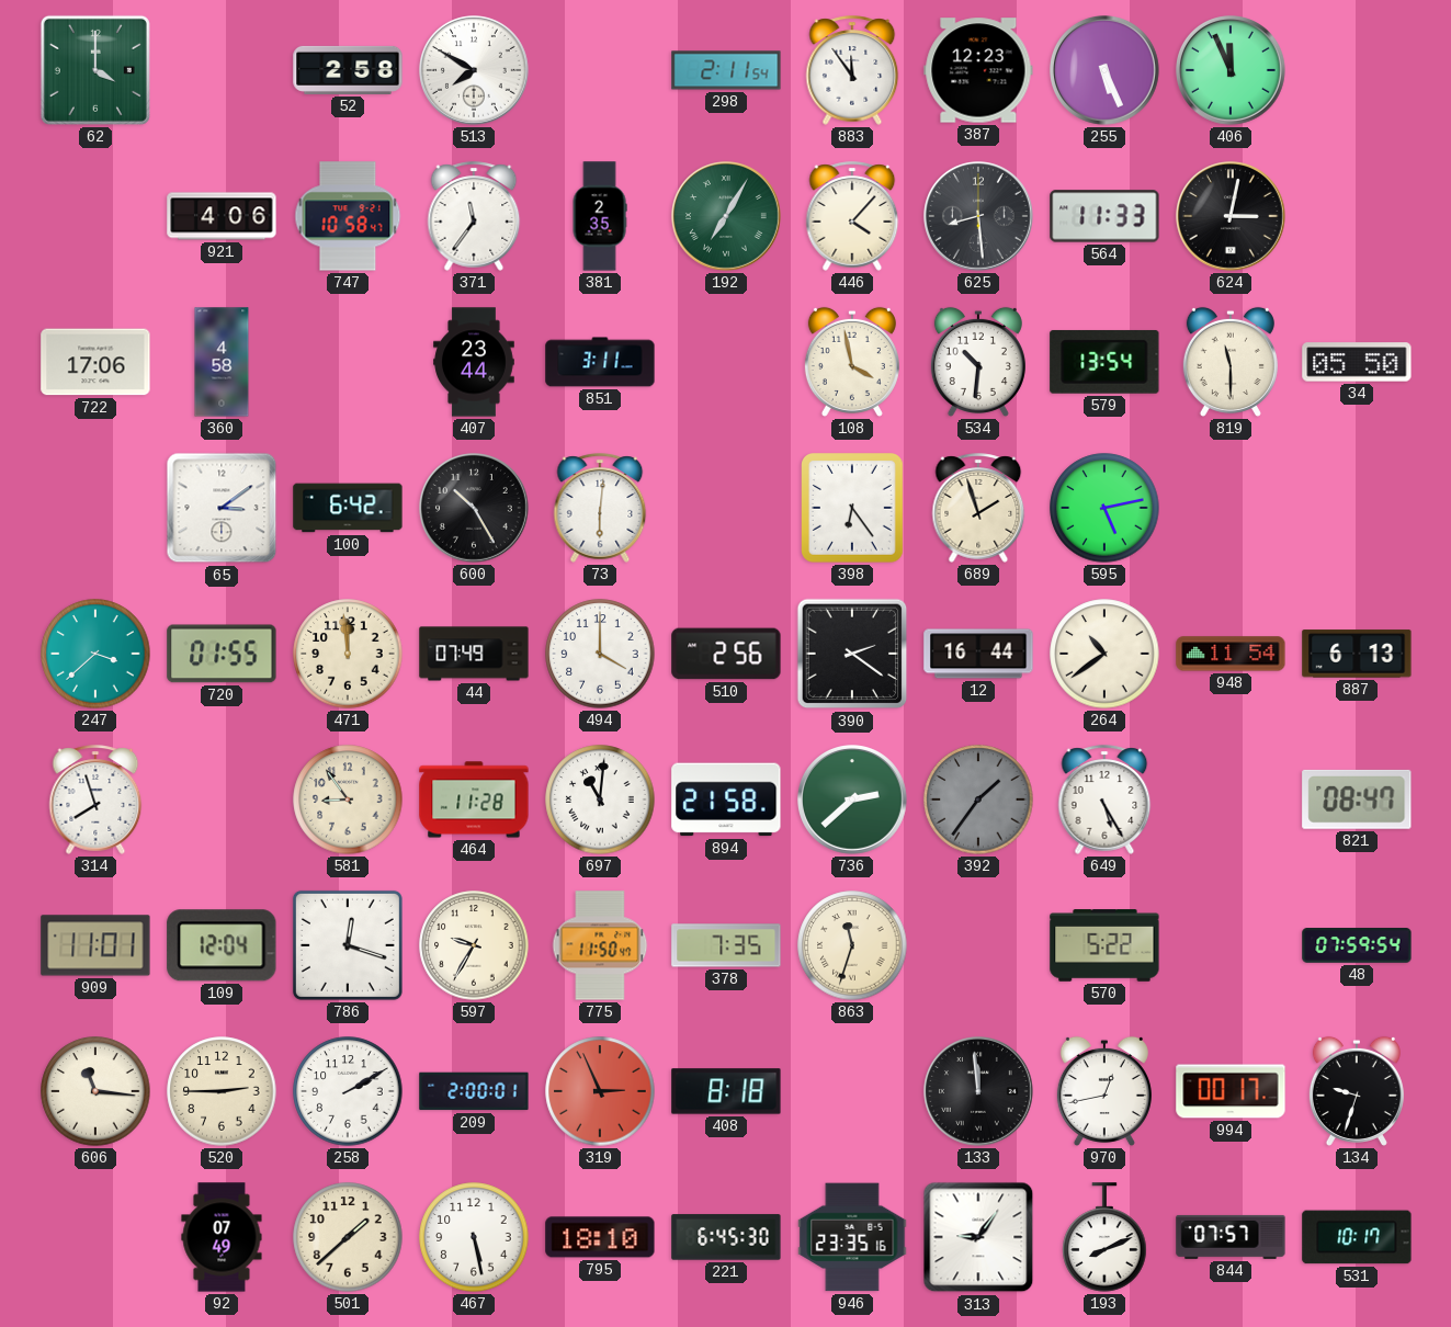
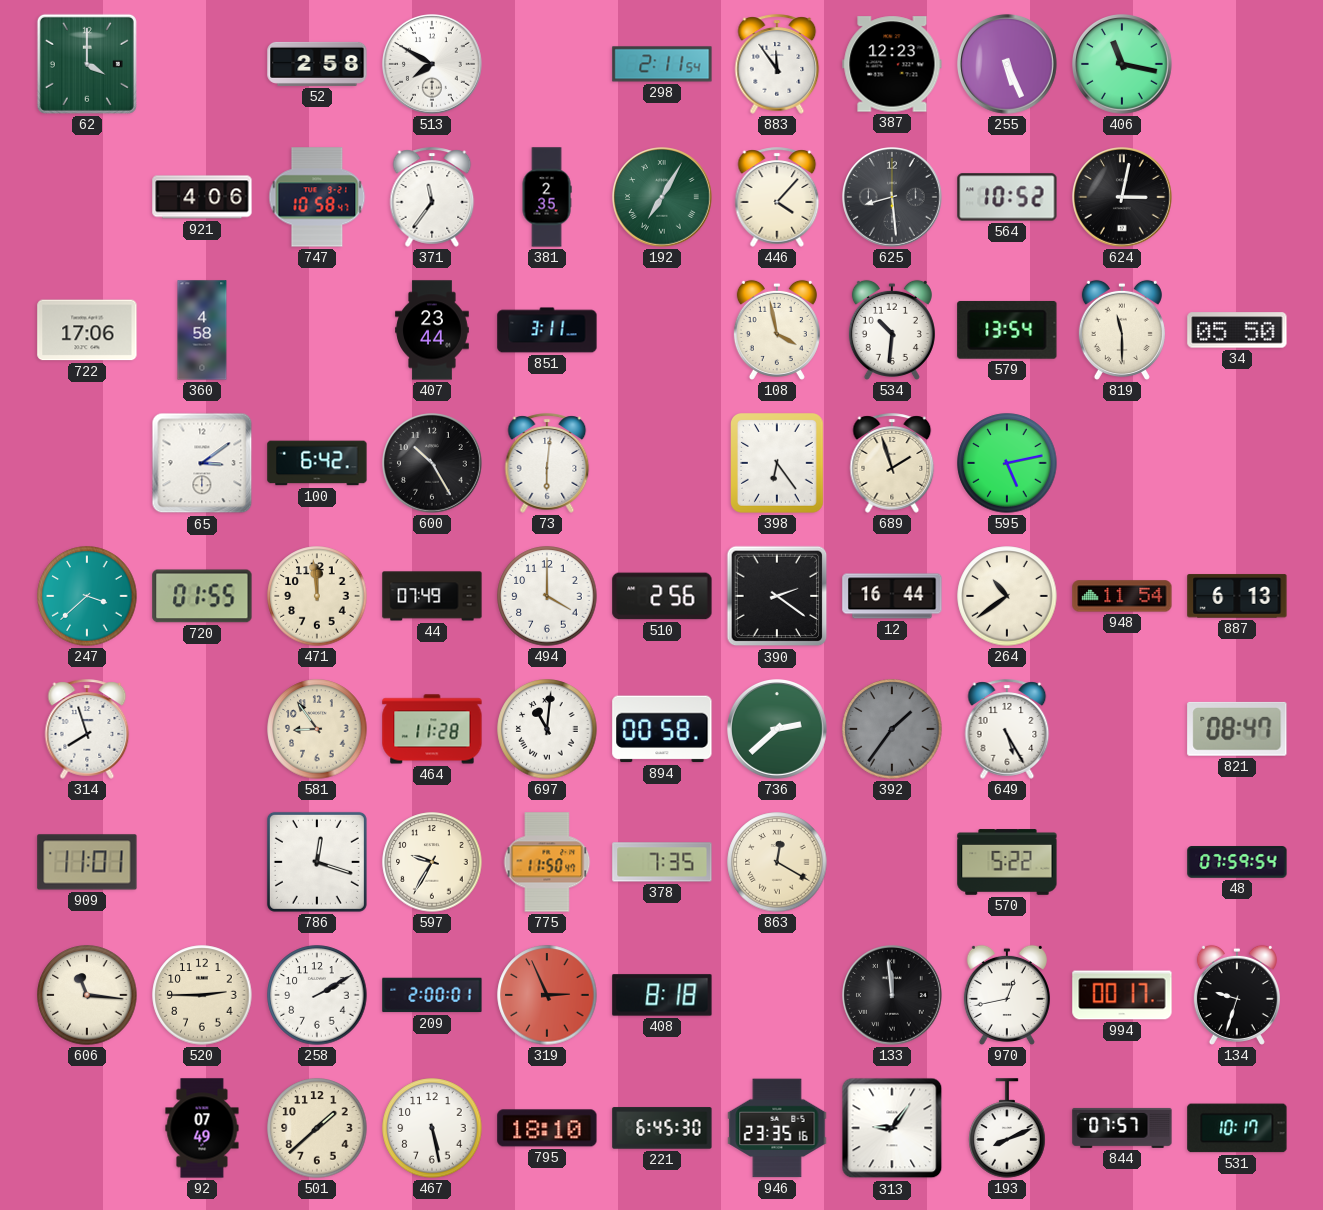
406: 11:56 -> 11:17 (1123, 65)
564: 11:33 -> 10:52 (1007, 197)
894: 21:58 -> 00:58 (662, 729)
109: 12:04 -> none (222, 945)
863: 11:33 -> 12:20 (777, 862)
